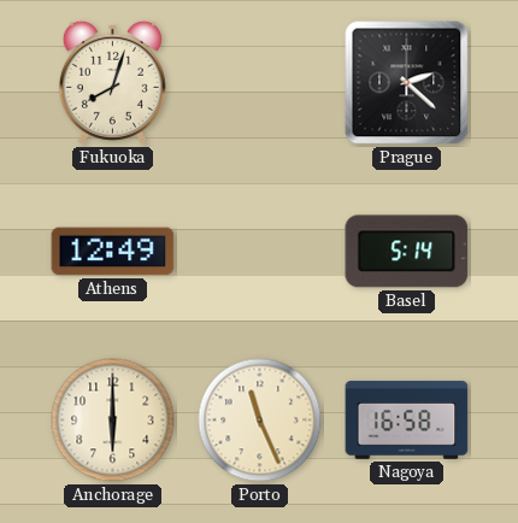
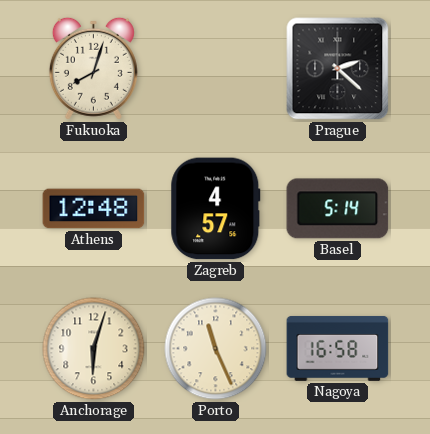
Athens: 12:49 -> 12:48 (94, 209)
Zagreb: none -> 4:57 (216, 209)
Anchorage: 6:00 -> 6:03 (94, 349)
